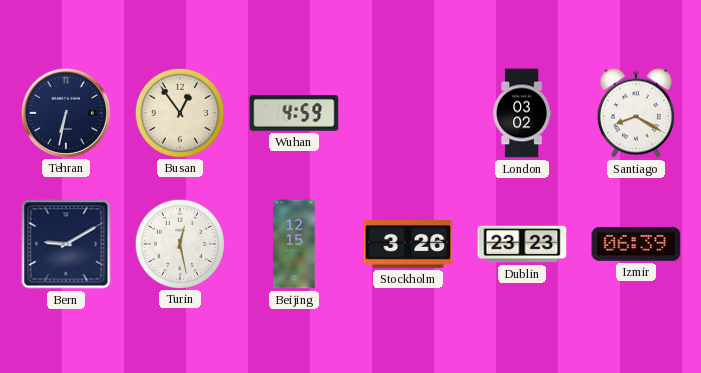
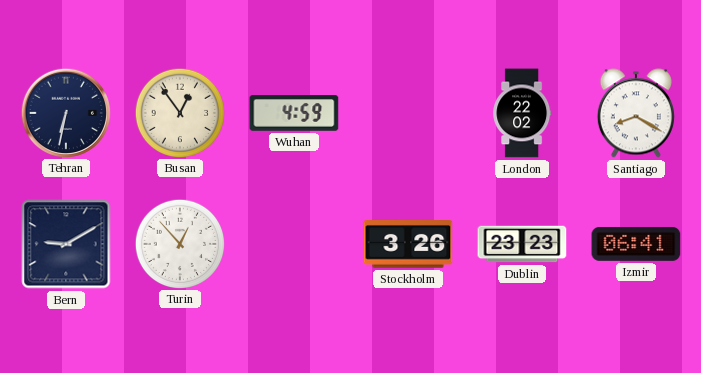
London: 03:02 -> 22:02 (522, 113)
Turin: 12:28 -> 12:53 (179, 243)
Beijing: 12:15 -> none (294, 244)
Izmir: 06:39 -> 06:41 (636, 244)
